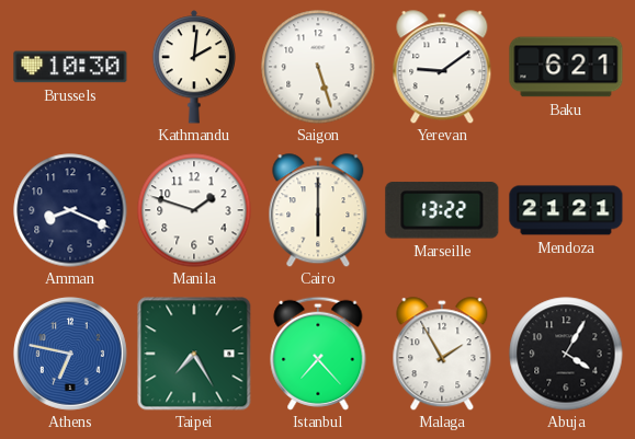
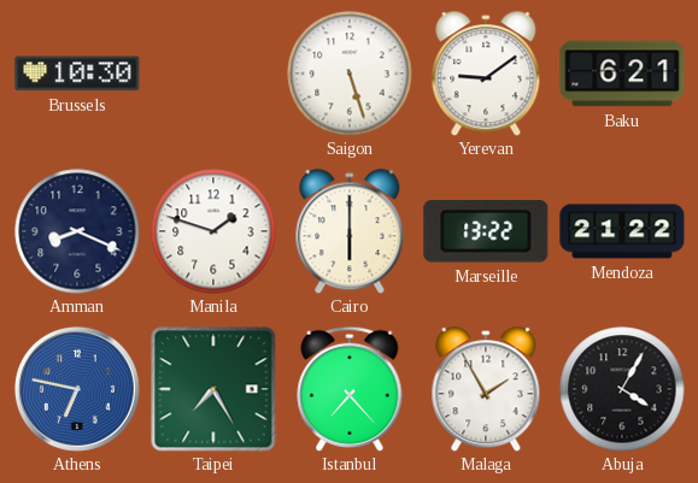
Kathmandu: 2:01 -> none (193, 67)
Mendoza: 21:21 -> 21:22 (622, 231)
